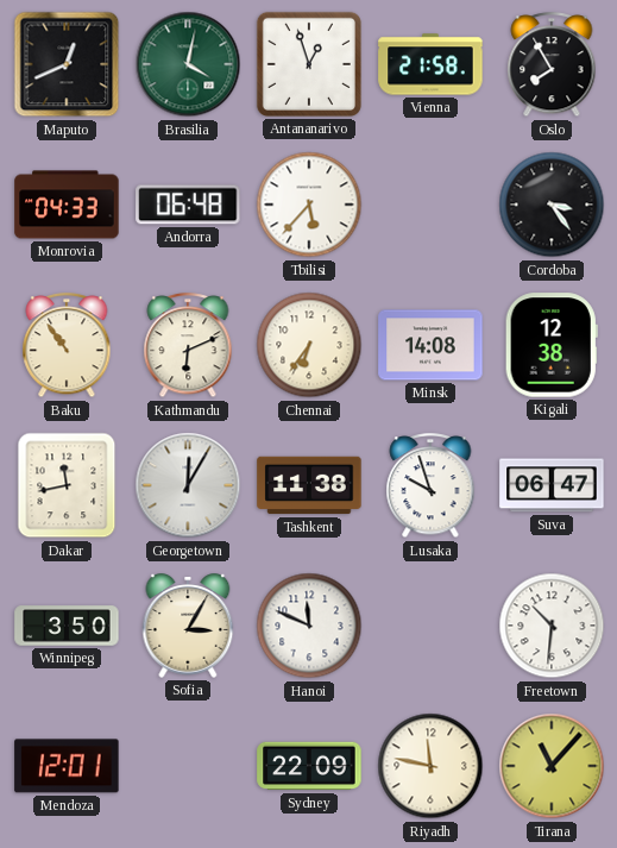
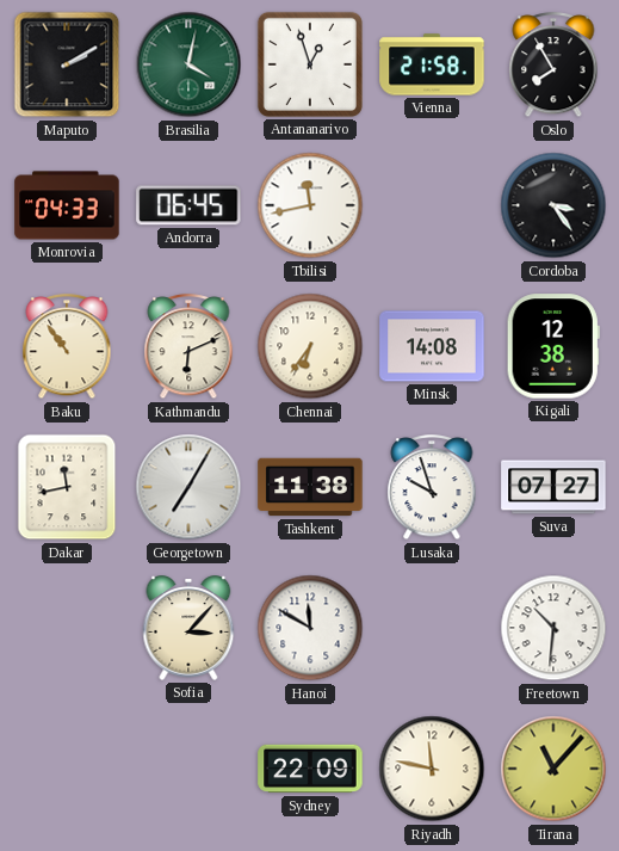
Maputo: 12:41 -> 2:10 (67, 64)
Andorra: 06:48 -> 06:45 (188, 205)
Tbilisi: 5:37 -> 11:43 (310, 205)
Georgetown: 12:05 -> 7:05 (188, 487)
Suva: 06:47 -> 07:27 (553, 487)
Winnipeg: 3:50 -> none (67, 626)
Sofia: 3:05 -> 3:07 (188, 628)
Hanoi: 11:49 -> 11:50 (310, 628)
Mendoza: 12:01 -> none (67, 766)
